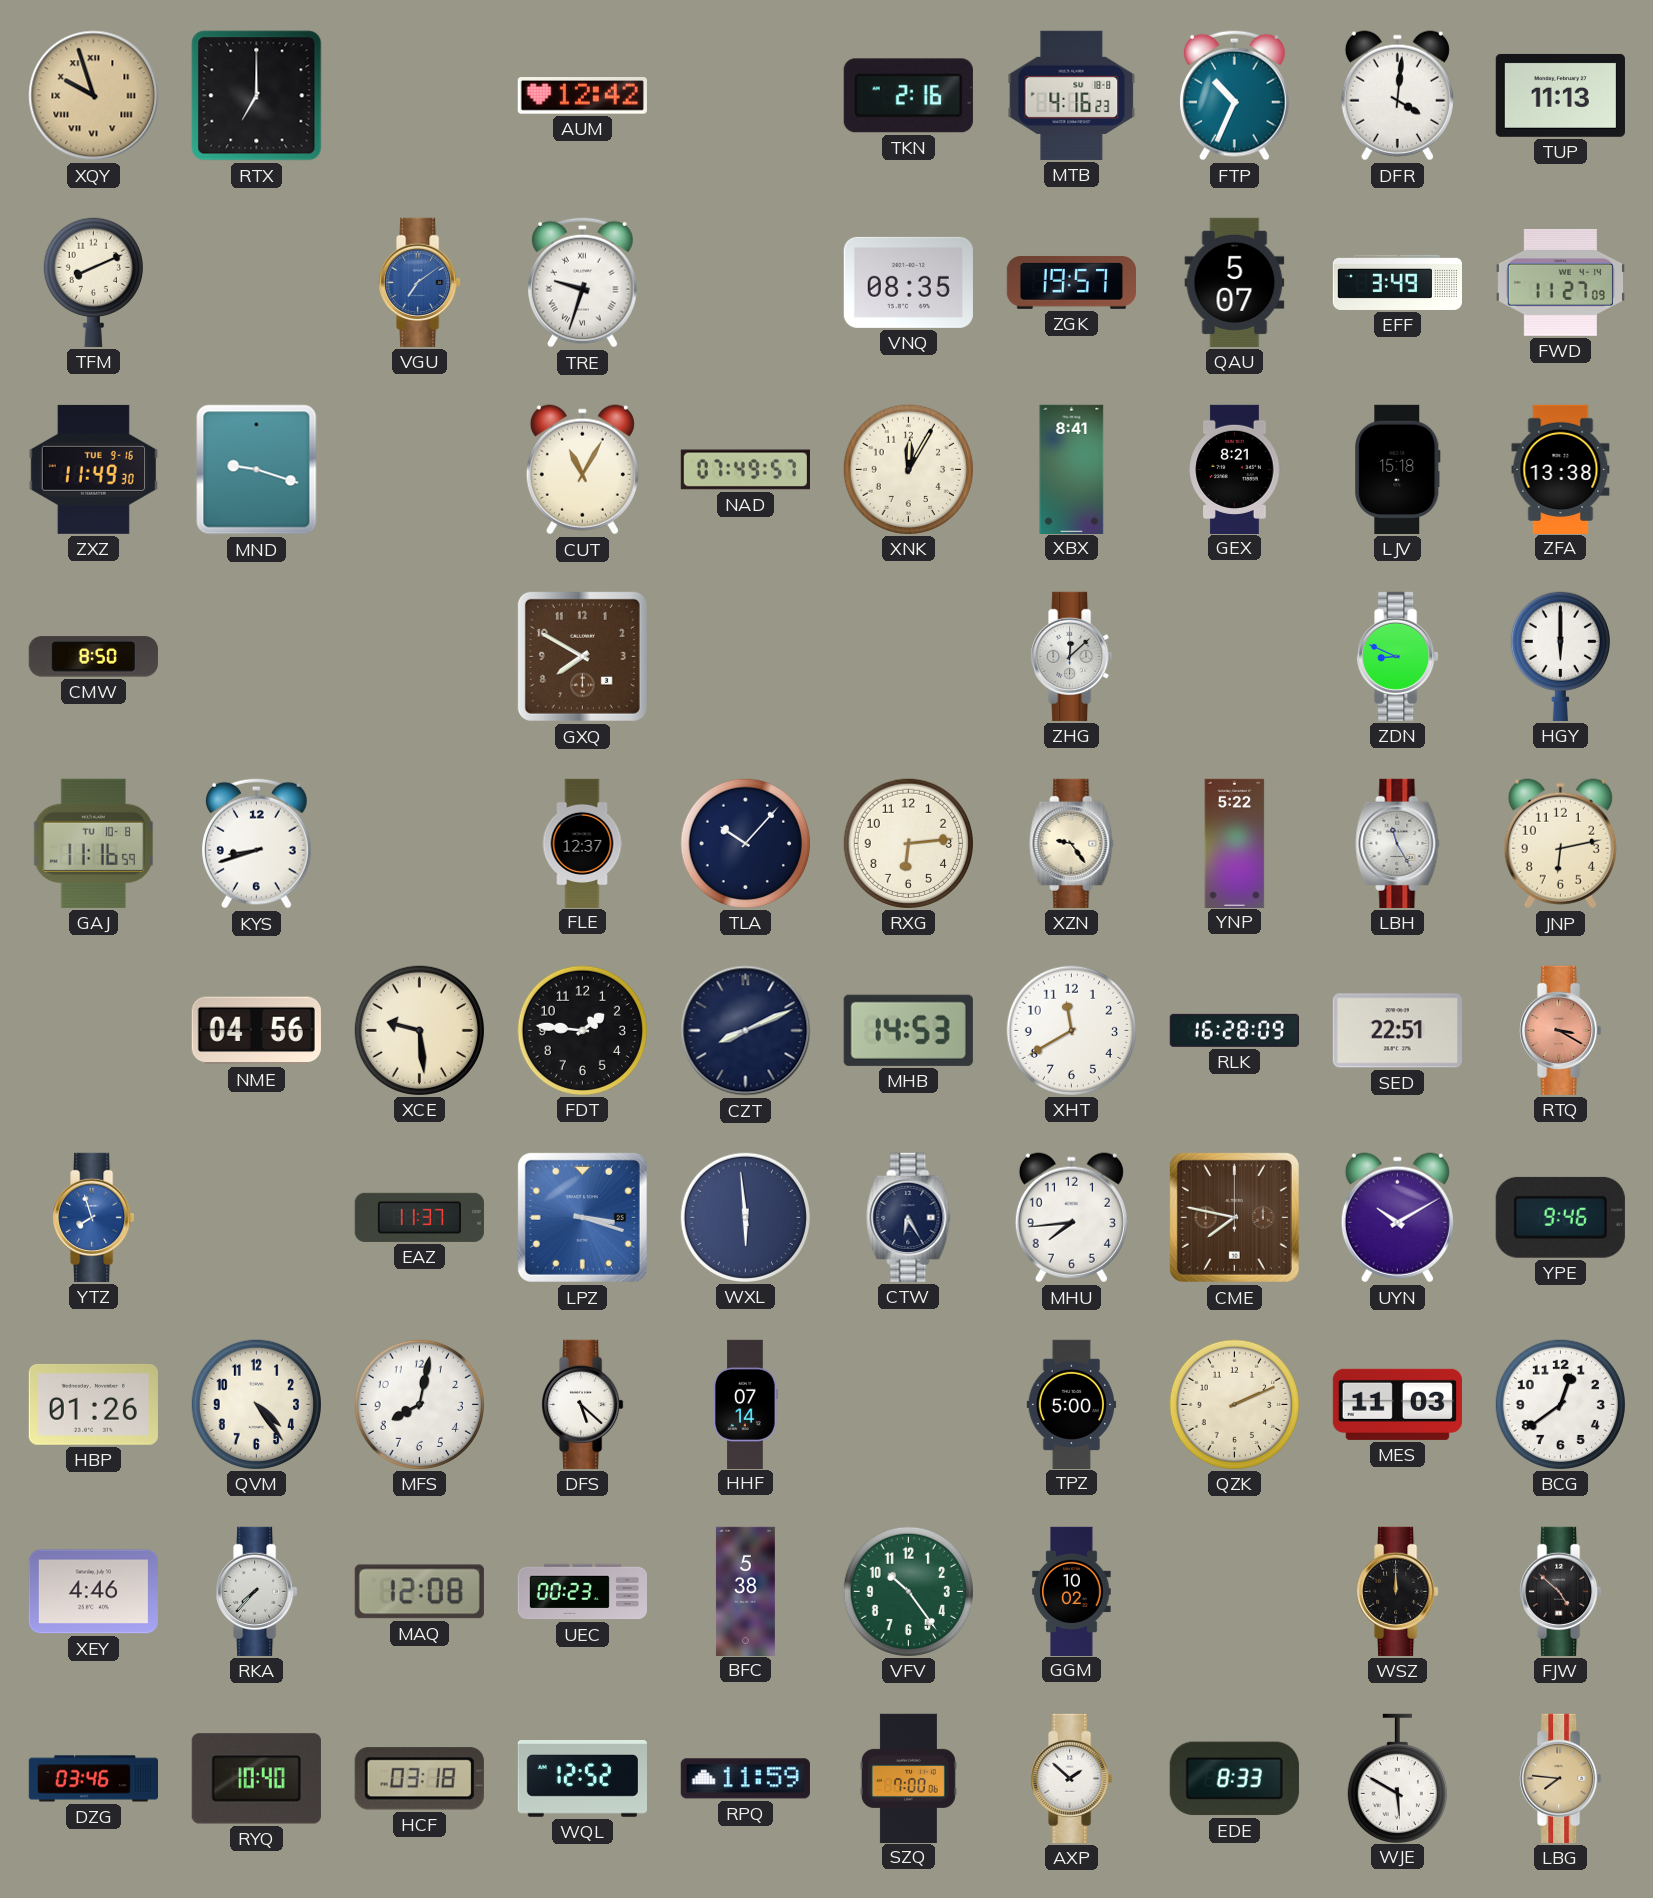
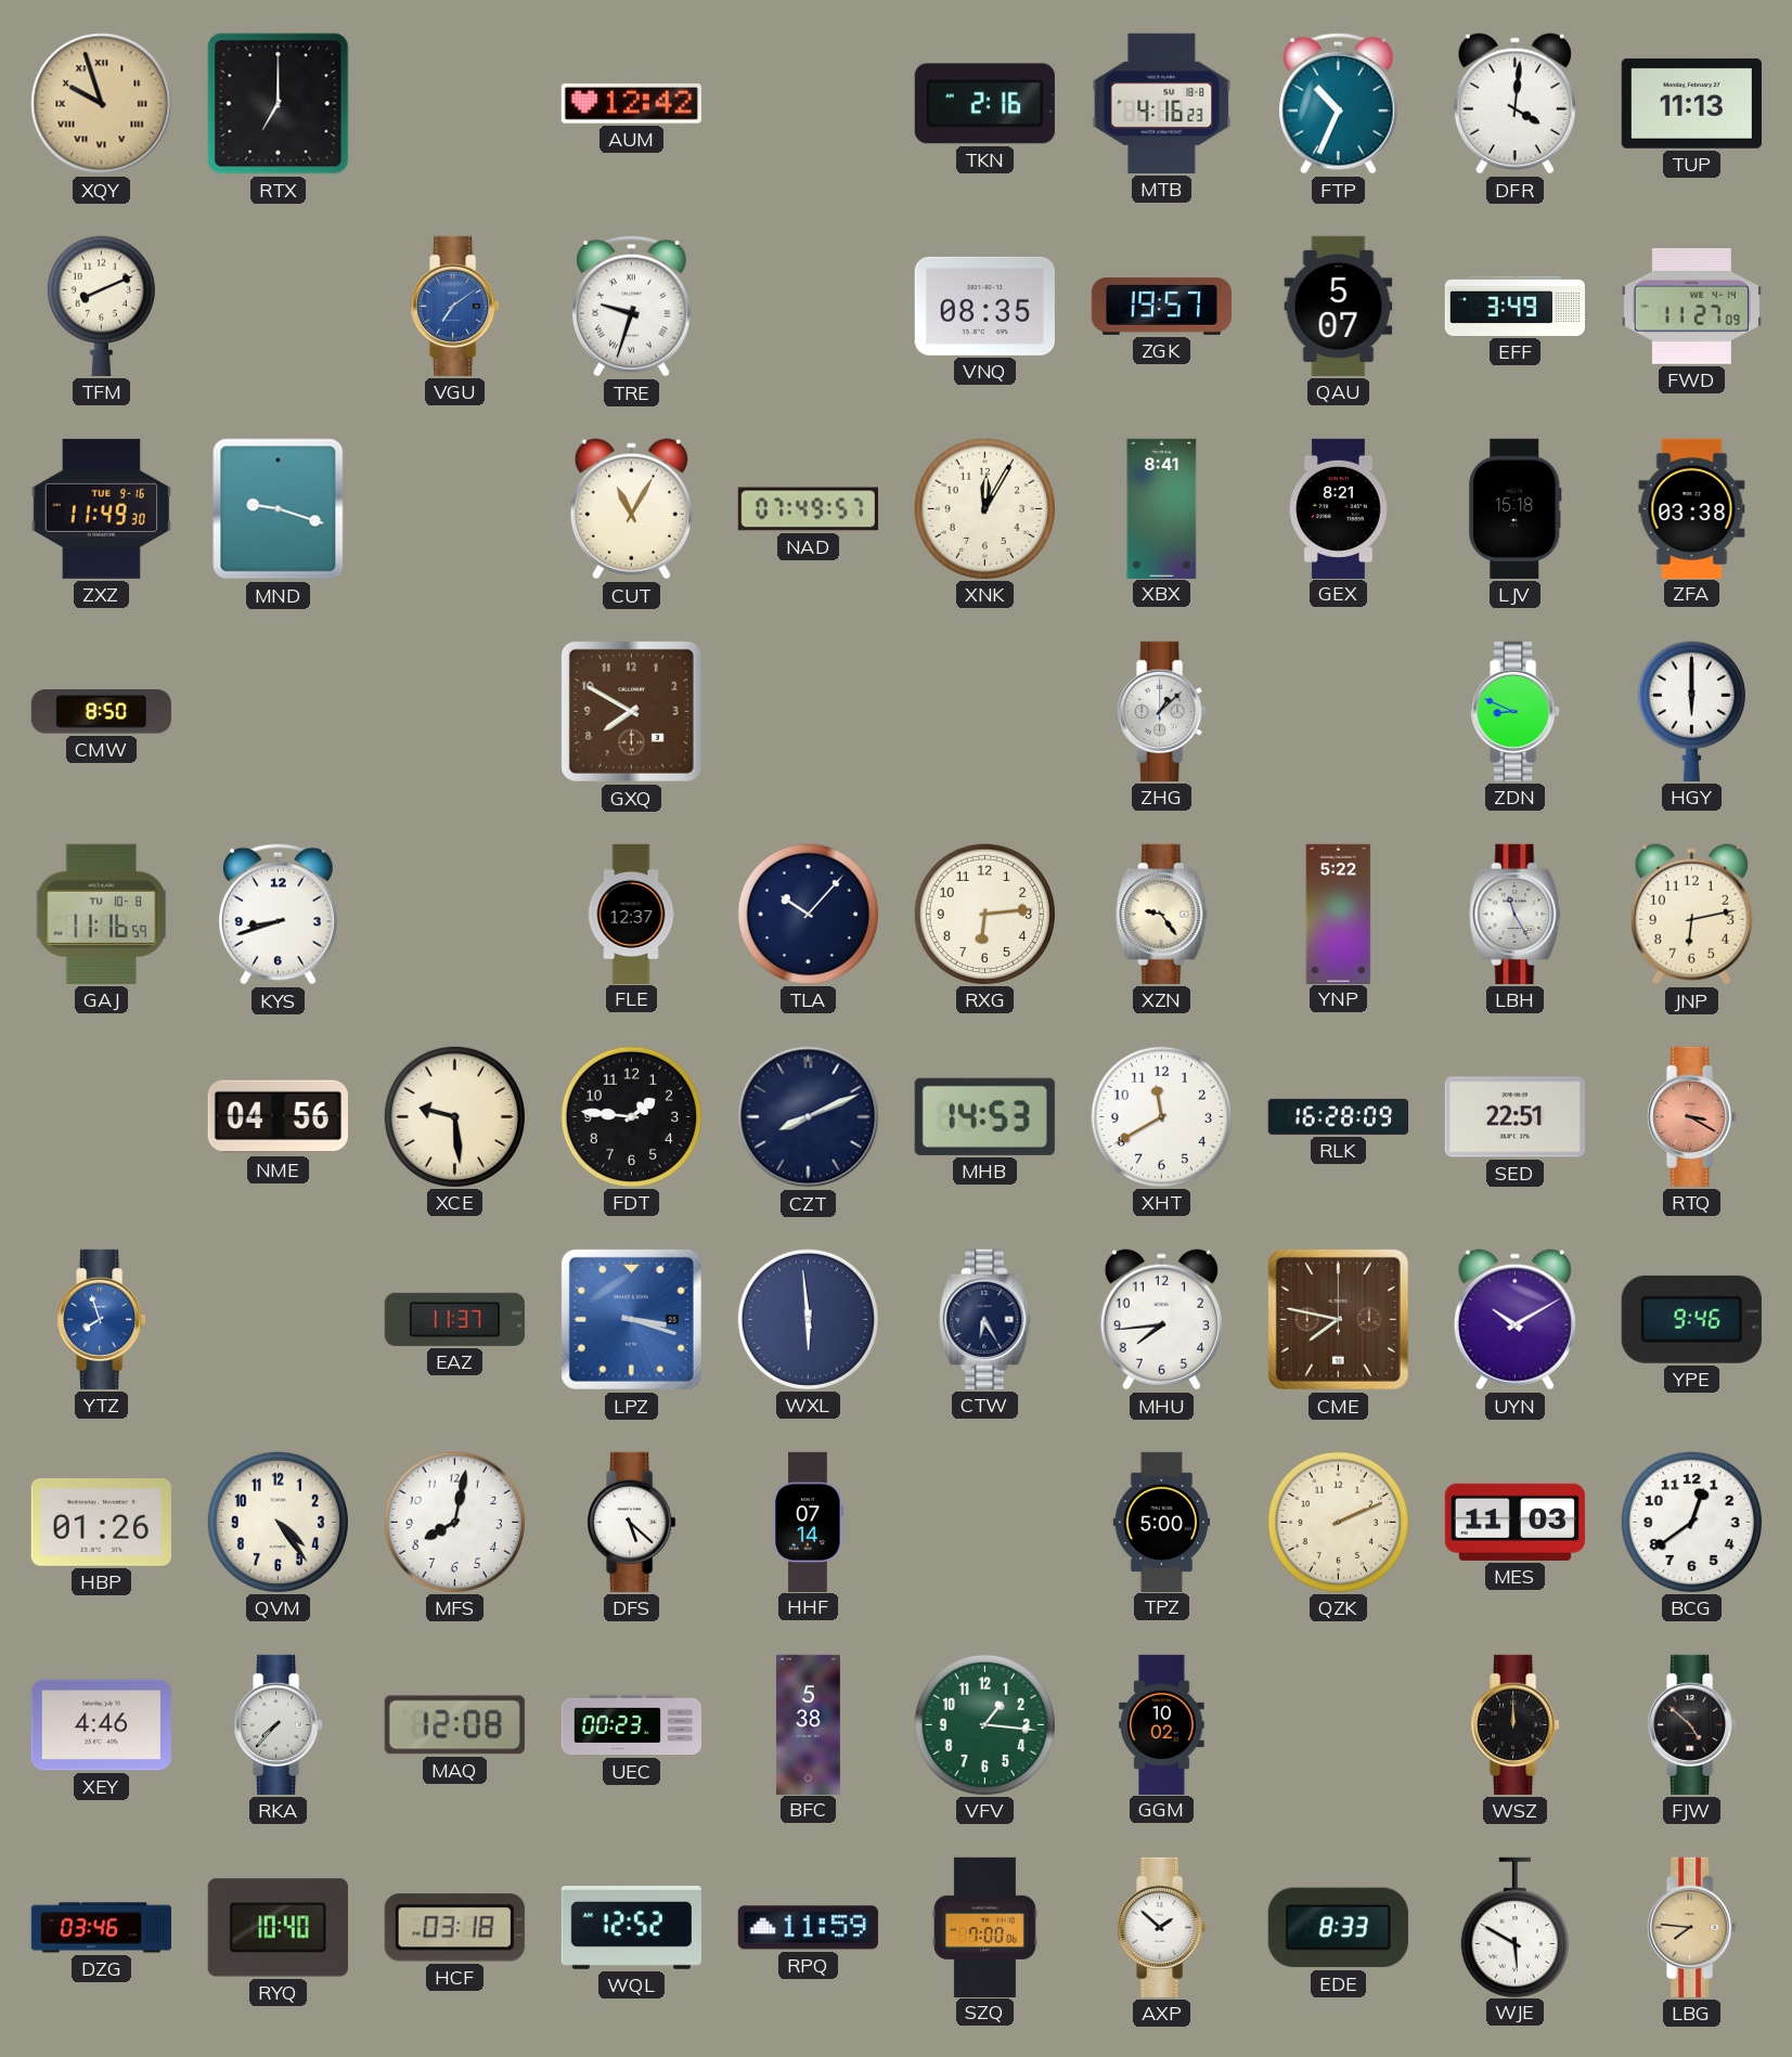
ZFA: 13:38 -> 03:38 (1692, 508)
ZHG: 12:08 -> 1:08 (1162, 711)
VFV: 10:24 -> 1:16 (984, 1724)
